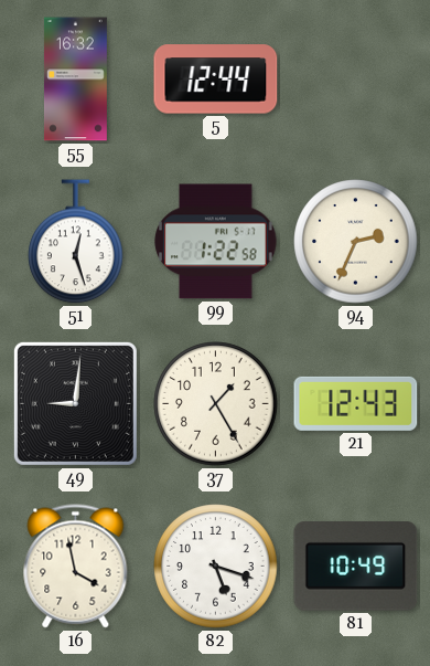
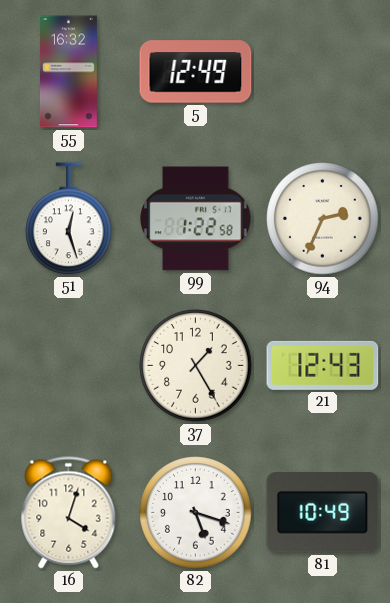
5: 12:44 -> 12:49 (196, 72)
49: 9:01 -> none (75, 403)
16: 3:58 -> 4:03 (69, 513)
